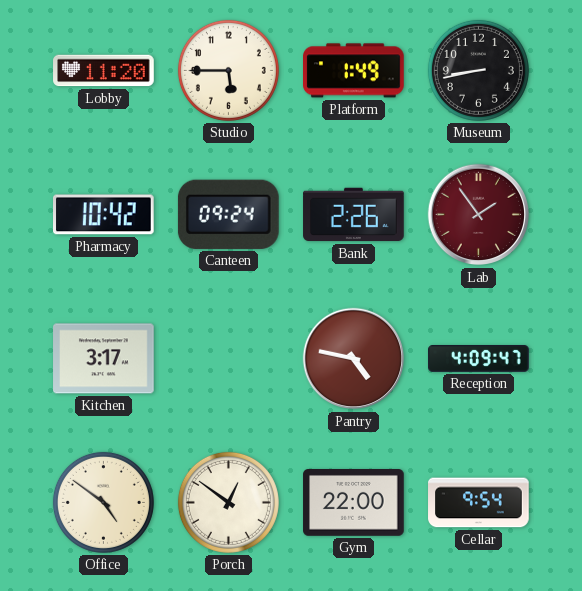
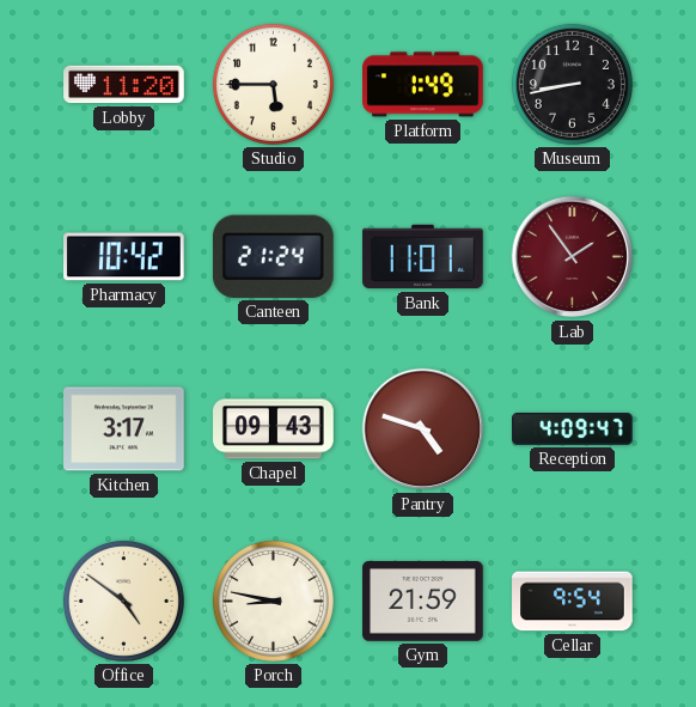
Canteen: 09:24 -> 21:24 (273, 256)
Bank: 2:26 -> 11:01 (423, 257)
Chapel: none -> 09:43 (274, 429)
Pantry: 4:47 -> 4:48 (423, 429)
Porch: 12:51 -> 8:47 (273, 601)
Gym: 22:00 -> 21:59 (423, 602)
